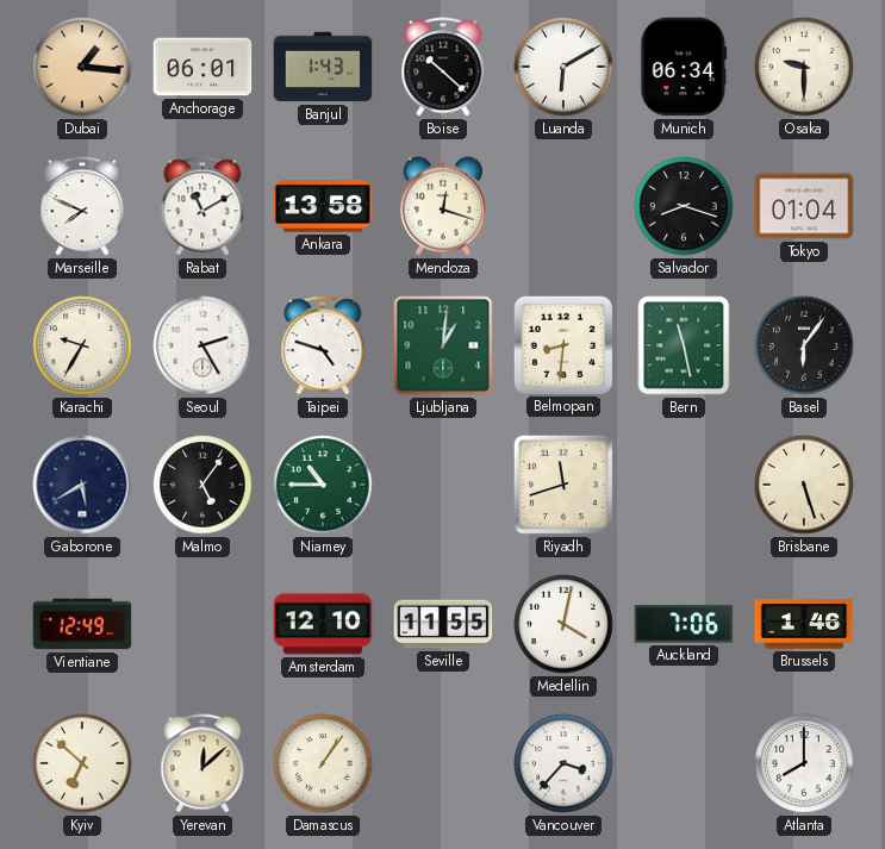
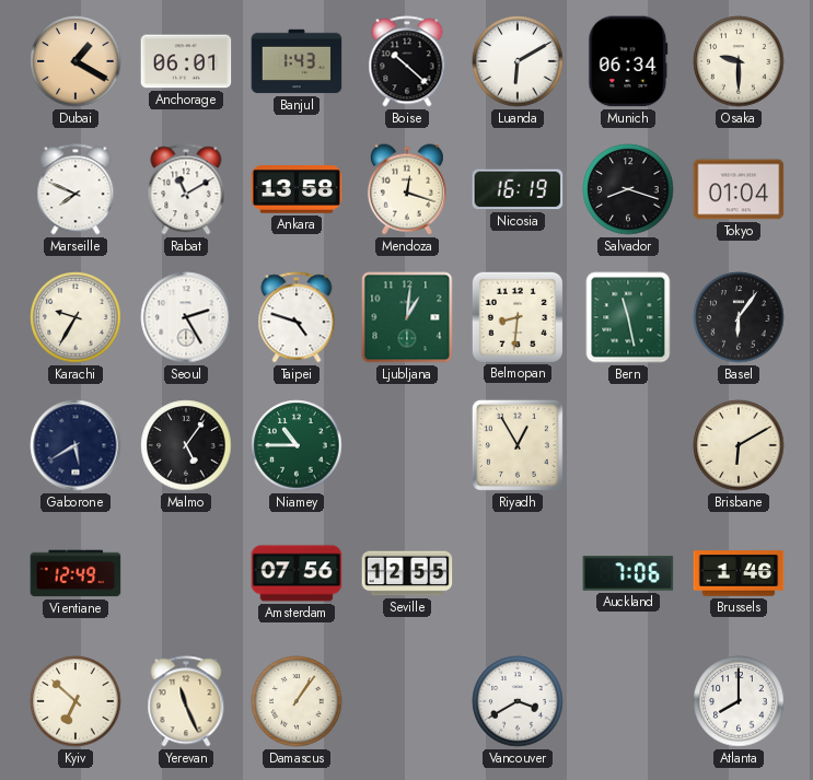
Dubai: 1:16 -> 1:20 (76, 61)
Nicosia: none -> 16:19 (518, 189)
Riyadh: 11:42 -> 12:55 (518, 445)
Brisbane: 5:27 -> 6:10 (739, 445)
Amsterdam: 12:10 -> 07:56 (297, 573)
Seville: 11:55 -> 12:55 (407, 573)
Medellin: 4:02 -> none (563, 624)
Yerevan: 12:08 -> 11:26 (186, 701)
Vancouver: 3:37 -> 3:40 (518, 701)
